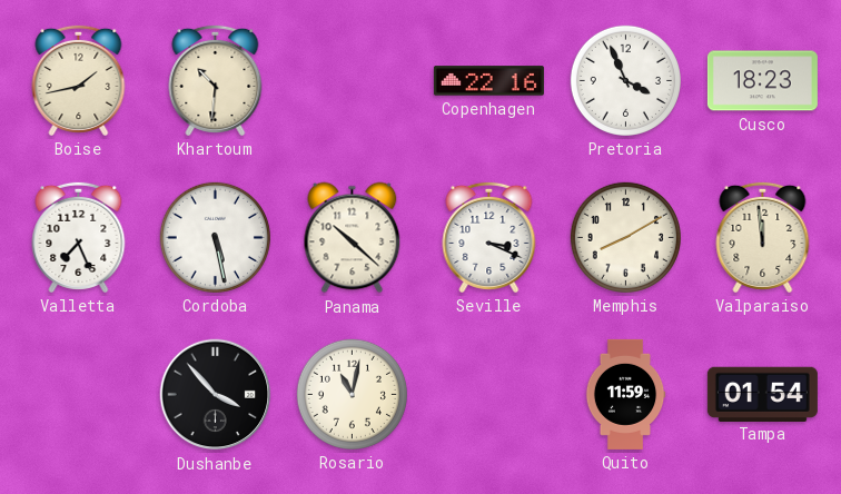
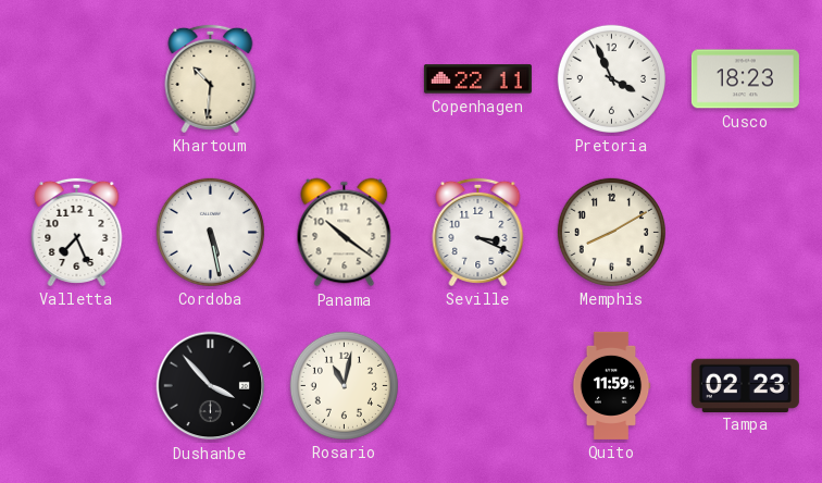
Boise: 1:43 -> none (79, 80)
Copenhagen: 22:16 -> 22:11 (477, 79)
Panama: 10:22 -> 10:21 (345, 233)
Valparaiso: 11:59 -> none (763, 237)
Tampa: 01:54 -> 02:23 (745, 385)
